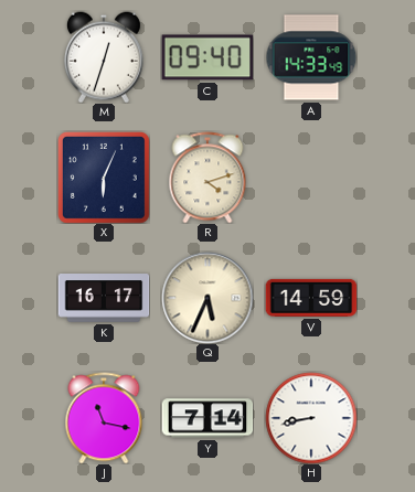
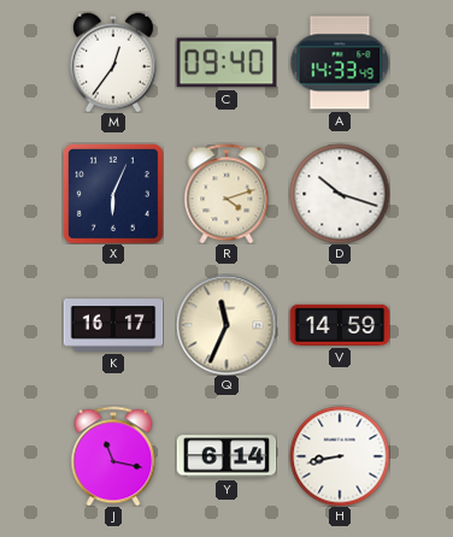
M: 12:33 -> 12:36 (113, 63)
D: none -> 10:18 (340, 194)
Q: 5:34 -> 11:34 (226, 325)
Y: 7:14 -> 6:14 (226, 456)
